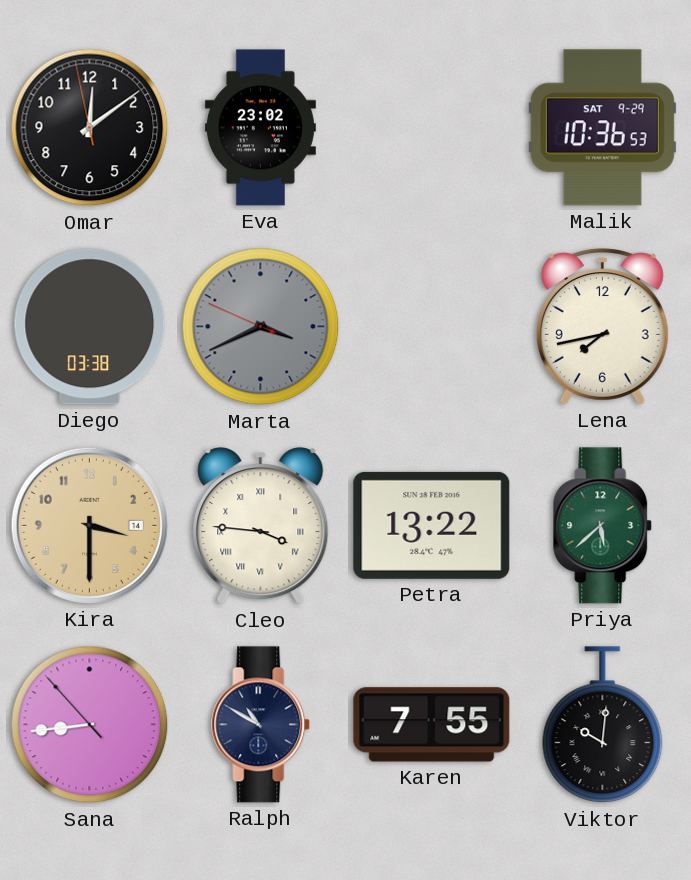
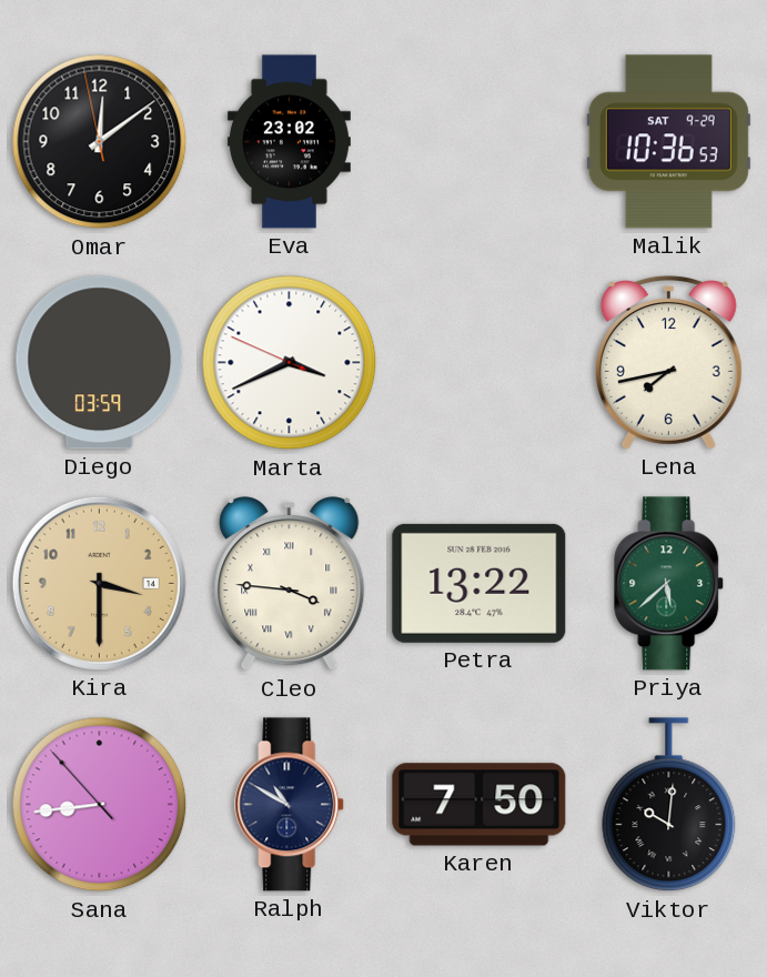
Diego: 03:38 -> 03:59 (100, 363)
Marta dial: grey -> white (290, 363)
Karen: 7:55 -> 7:50 (480, 805)
